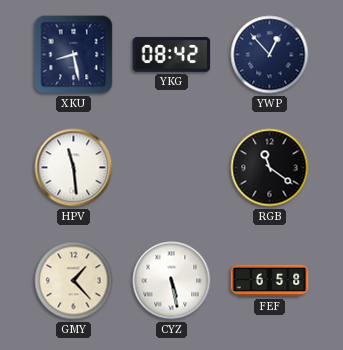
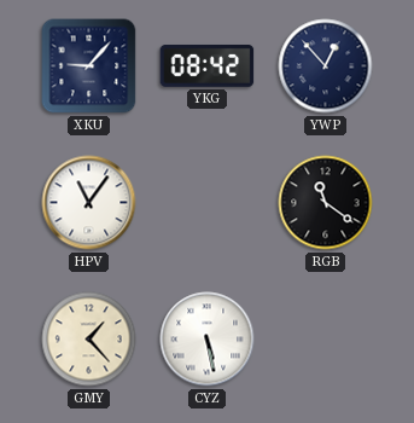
XKU: 8:28 -> 9:07 (89, 66)
HPV: 11:29 -> 11:06 (89, 203)
FEF: 6:58 -> none (270, 281)
